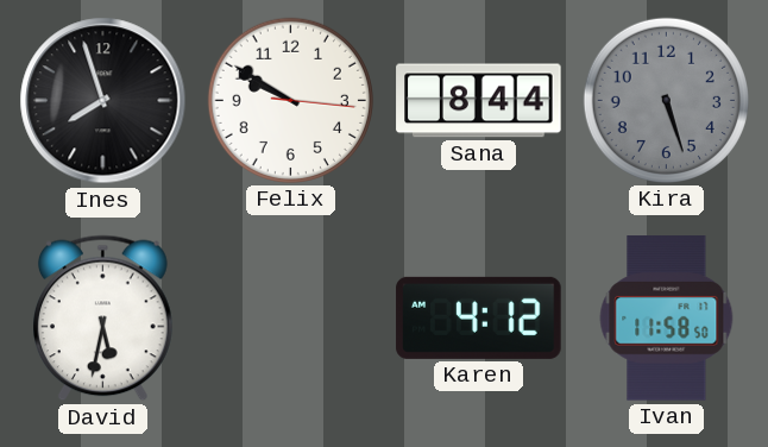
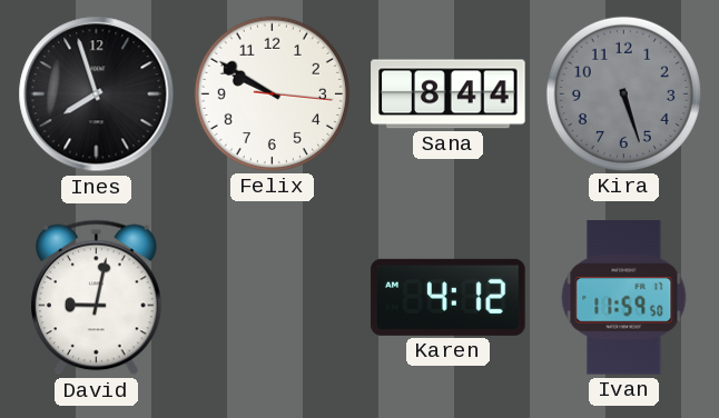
David: 5:32 -> 9:02 (97, 298)
Ivan: 11:58 -> 11:59 (624, 298)
